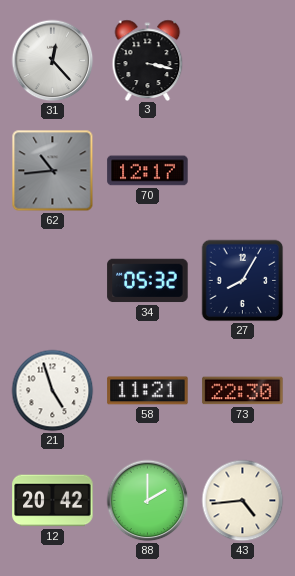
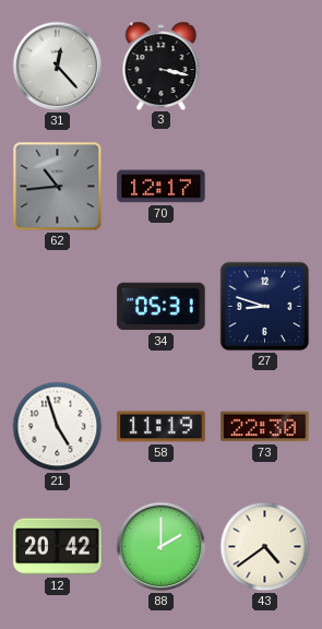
34: 05:32 -> 05:31 (162, 307)
27: 8:05 -> 8:48 (265, 307)
58: 11:21 -> 11:19 (162, 427)
43: 4:44 -> 4:39 (265, 547)
